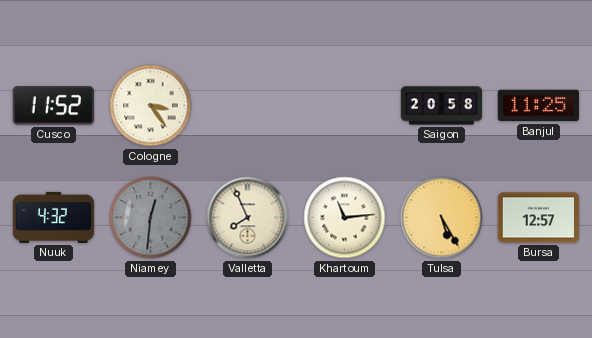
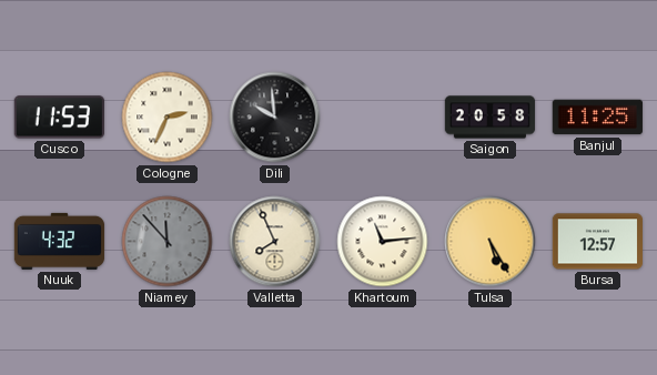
Cusco: 11:52 -> 11:53 (59, 118)
Cologne: 3:24 -> 2:34 (168, 118)
Dili: none -> 9:59 (275, 118)
Niamey: 12:31 -> 11:53 (168, 242)
